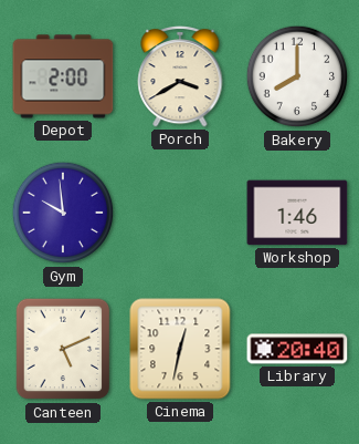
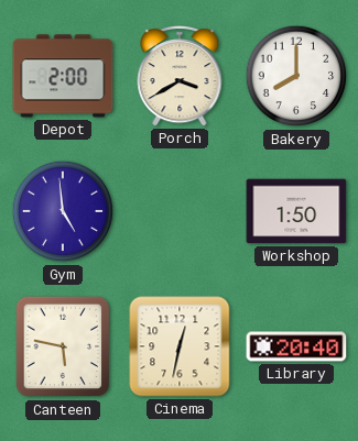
Gym: 9:59 -> 4:59 (63, 211)
Workshop: 1:46 -> 1:50 (296, 211)
Canteen: 5:11 -> 5:47 (63, 346)
